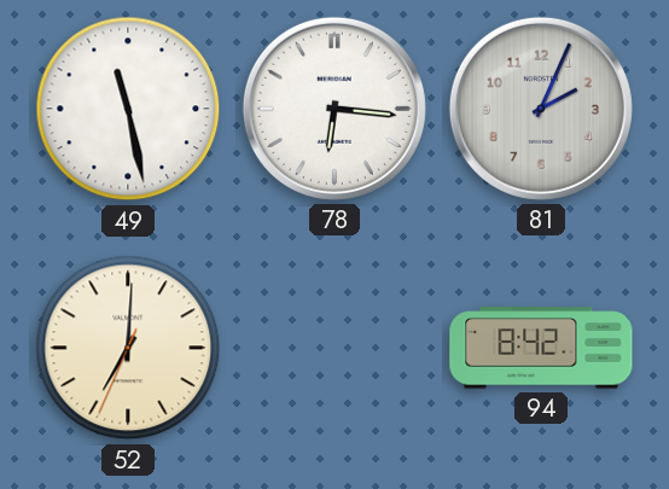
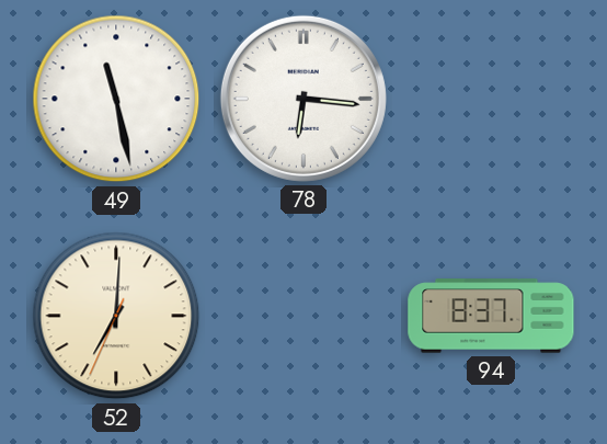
81: 2:04 -> none (541, 109)
94: 8:42 -> 8:37 (491, 316)
